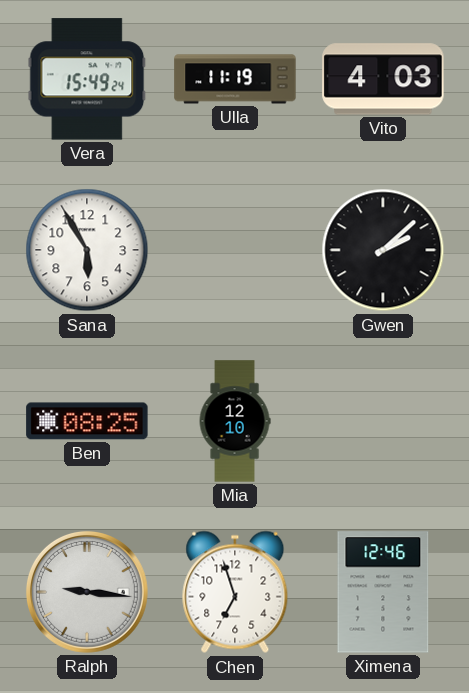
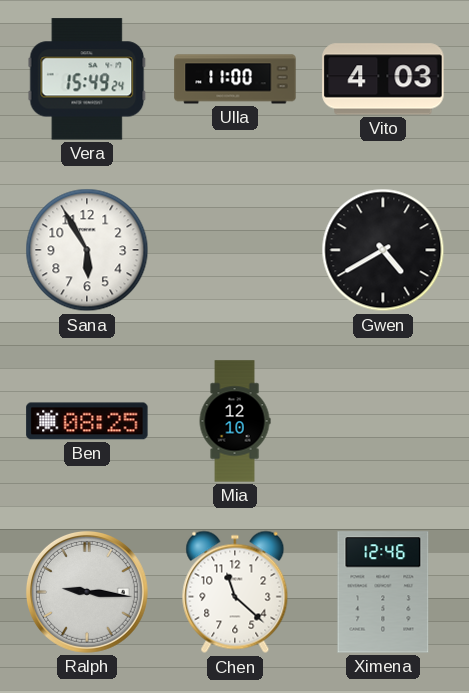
Ulla: 11:19 -> 11:00 (235, 79)
Gwen: 2:08 -> 4:40 (383, 250)
Chen: 6:57 -> 11:22 (235, 592)
